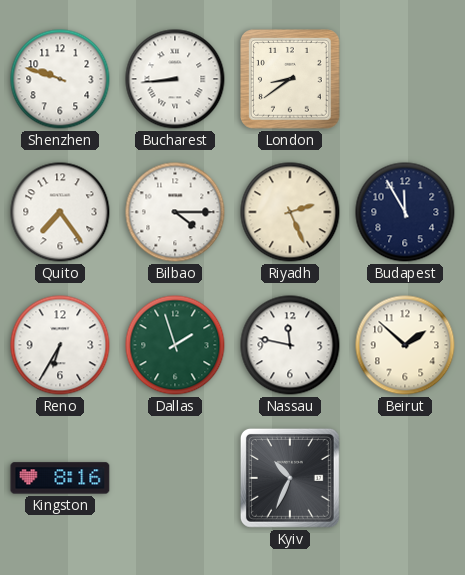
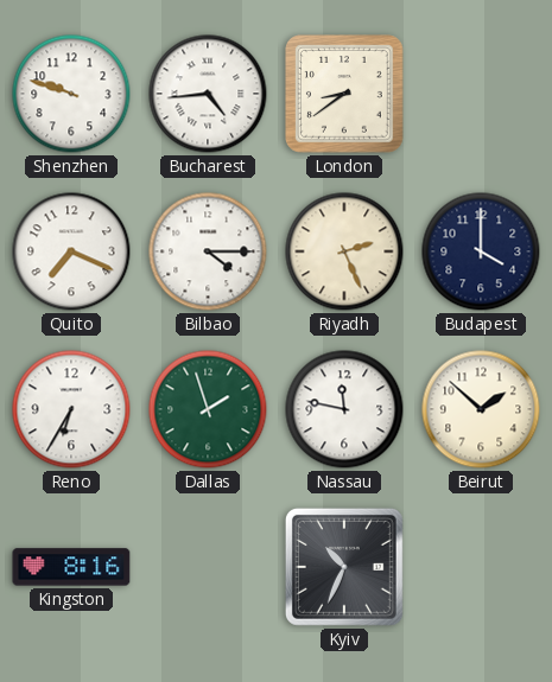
Bucharest: 8:44 -> 4:44 (208, 94)
Quito: 7:24 -> 7:19 (71, 251)
Budapest: 11:55 -> 4:00 (481, 251)
